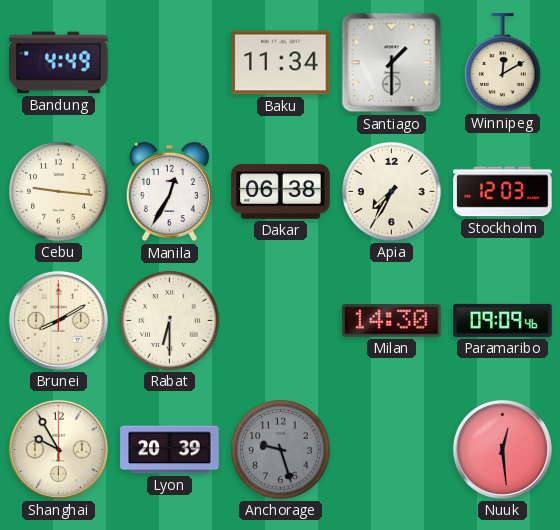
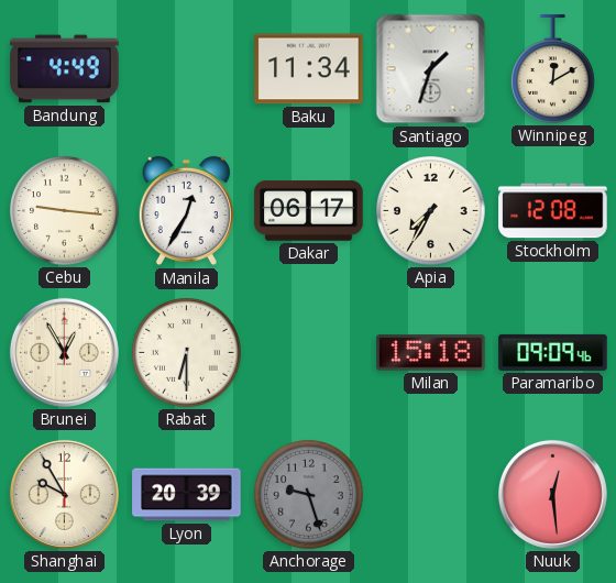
Santiago: 1:30 -> 1:33 (431, 69)
Dakar: 06:38 -> 06:17 (309, 211)
Stockholm: 12:03 -> 12:08 (553, 211)
Brunei: 8:10 -> 12:55 (64, 352)
Milan: 14:30 -> 15:18 (431, 353)
